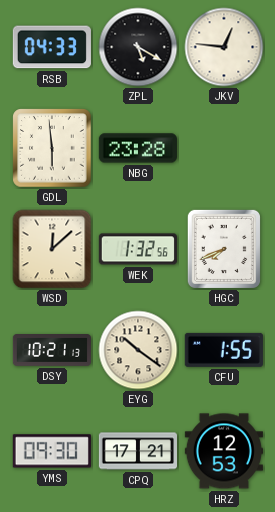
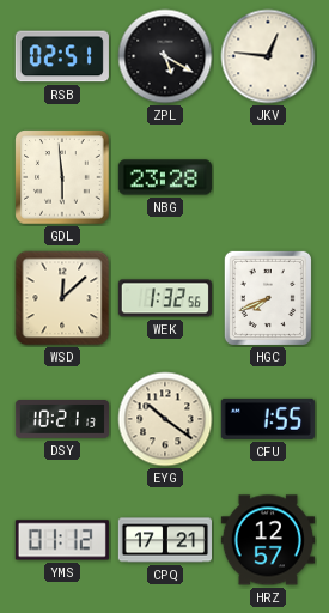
RSB: 04:33 -> 02:51 (62, 56)
YMS: 09:30 -> 01:12 (62, 540)
HRZ: 12:53 -> 12:57 (268, 540)
